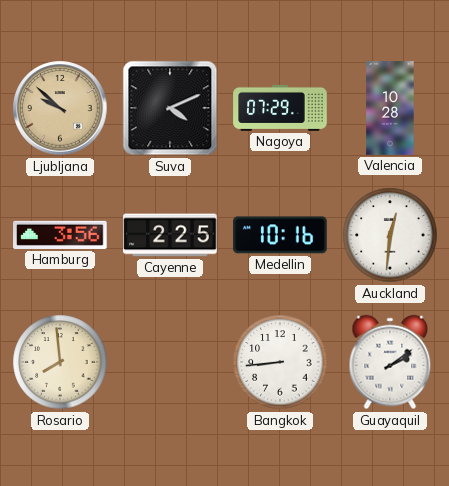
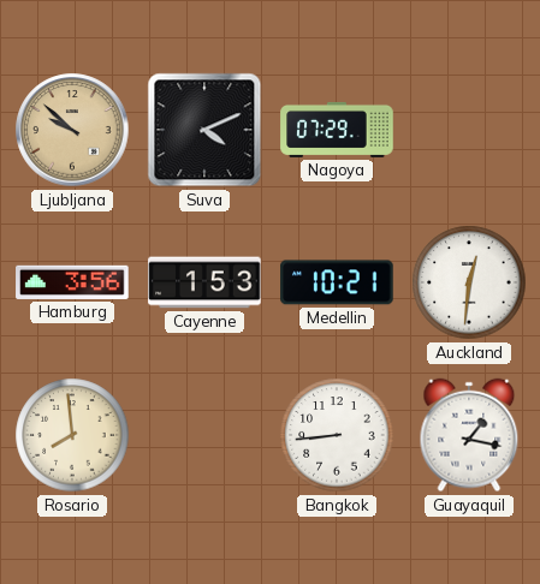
Valencia: 10:28 -> none (390, 108)
Cayenne: 2:25 -> 1:53 (204, 282)
Medellin: 10:16 -> 10:21 (337, 282)
Guayaquil: 2:09 -> 1:17 (469, 435)
